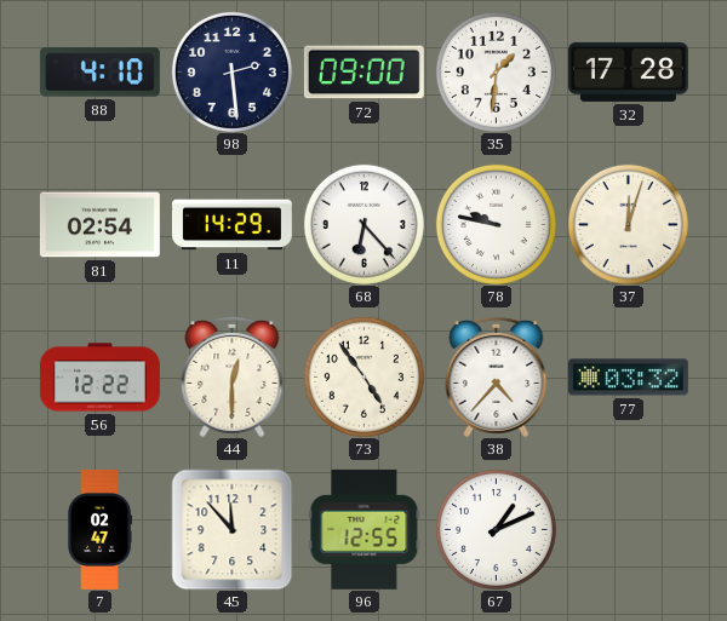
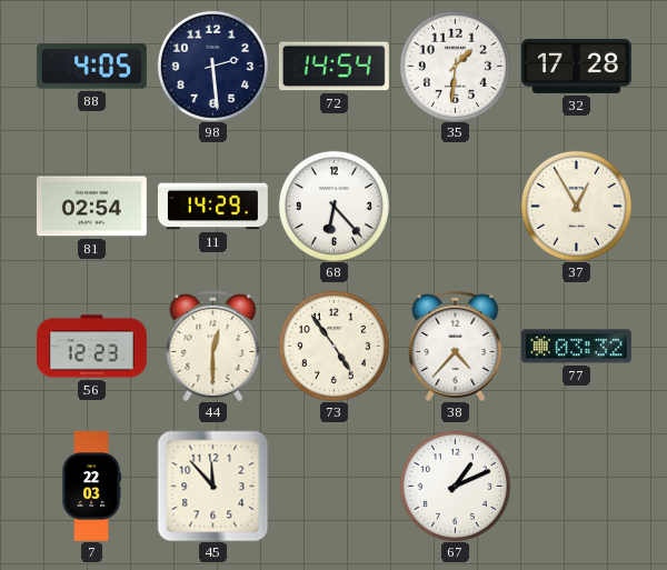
88: 4:10 -> 4:05 (91, 67)
72: 09:00 -> 14:54 (333, 67)
78: 9:47 -> none (496, 224)
37: 12:03 -> 12:55 (576, 206)
56: 12:22 -> 12:23 (91, 347)
7: 02:47 -> 22:03 (91, 486)
96: 12:55 -> none (365, 529)
